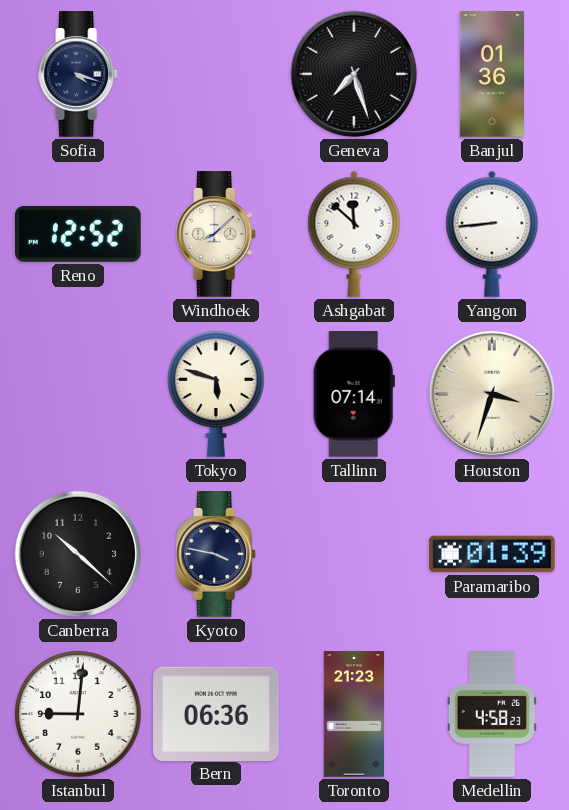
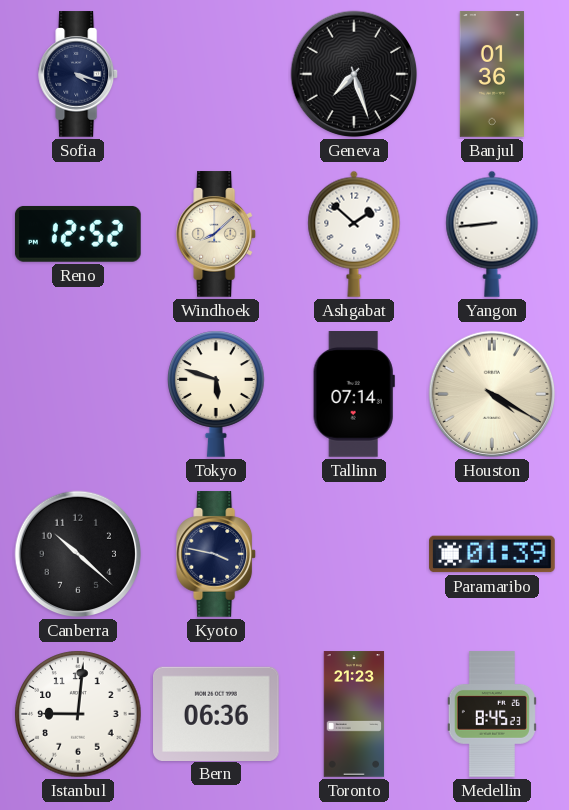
Ashgabat: 11:52 -> 1:52 (354, 234)
Houston: 3:33 -> 4:20 (492, 394)
Medellin: 4:58 -> 8:45 (492, 714)
